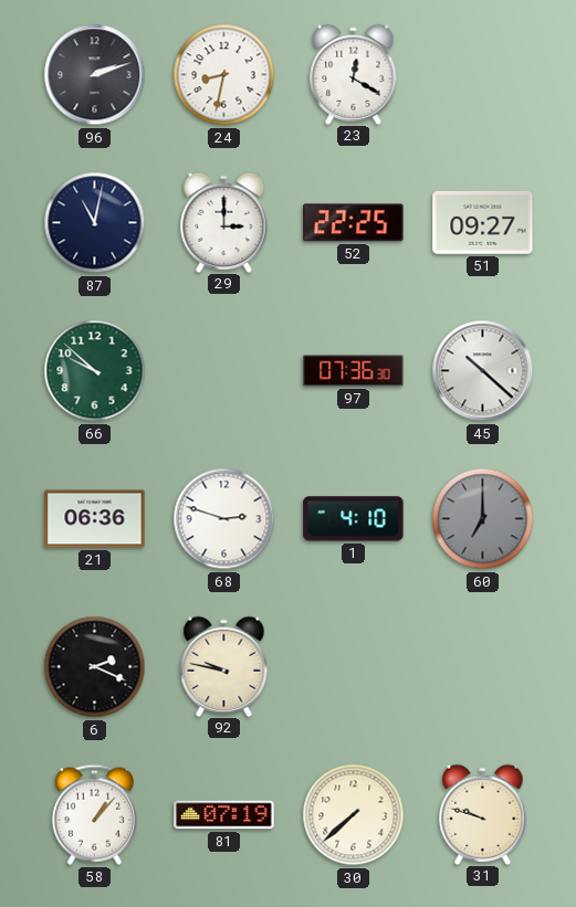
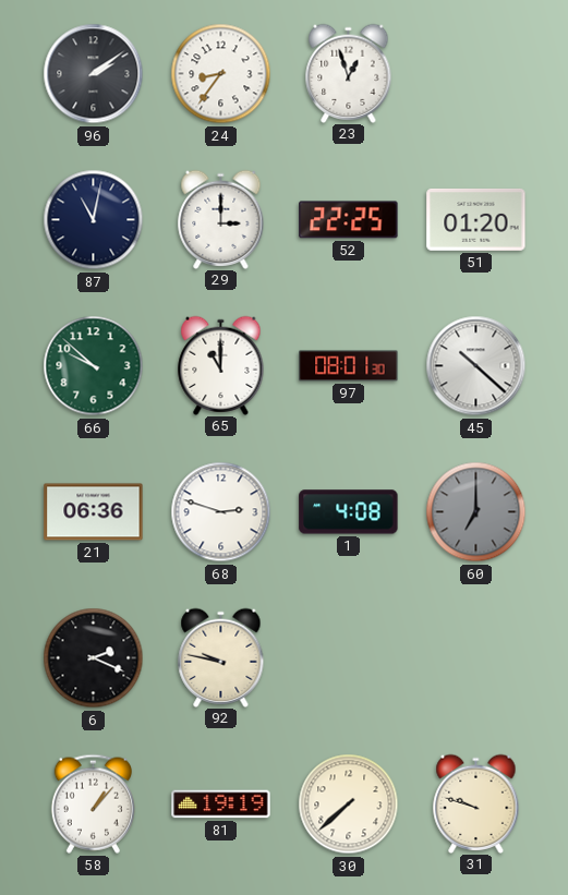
96: 2:12 -> 2:09 (94, 74)
24: 8:32 -> 8:36 (221, 74)
23: 12:20 -> 12:57 (349, 73)
51: 09:27 -> 01:20 (476, 219)
65: none -> 11:00 (221, 365)
97: 07:36 -> 08:01 (349, 366)
1: 4:10 -> 4:08 (349, 512)
81: 07:19 -> 19:19 (221, 805)
